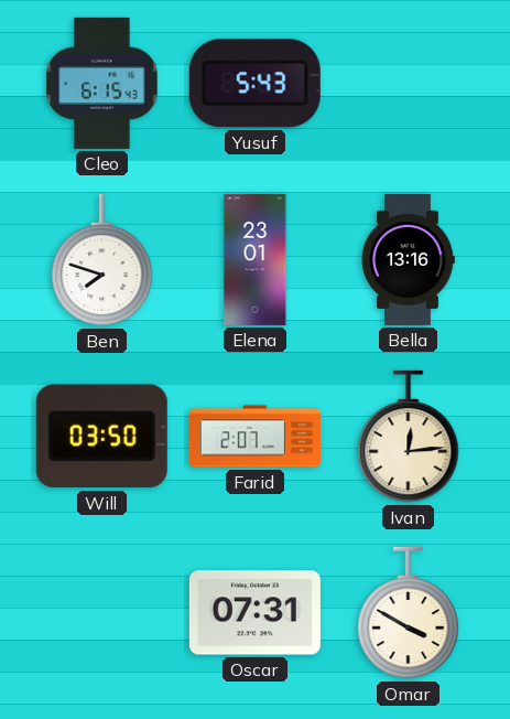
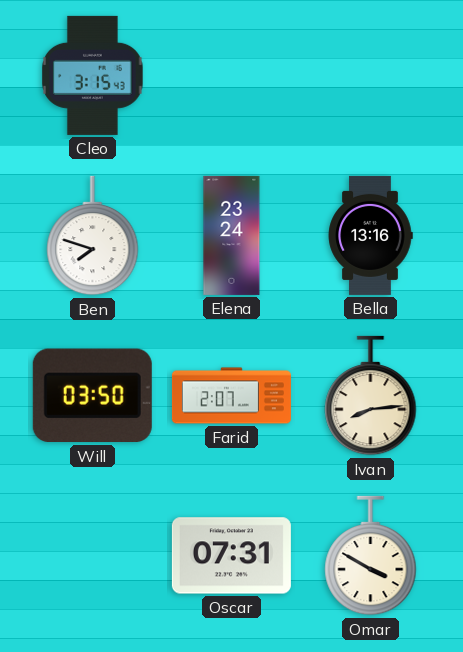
Cleo: 6:15 -> 3:15 (93, 75)
Yusuf: 5:43 -> none (254, 84)
Elena: 23:01 -> 23:24 (232, 235)
Ivan: 12:14 -> 8:14 (371, 396)
